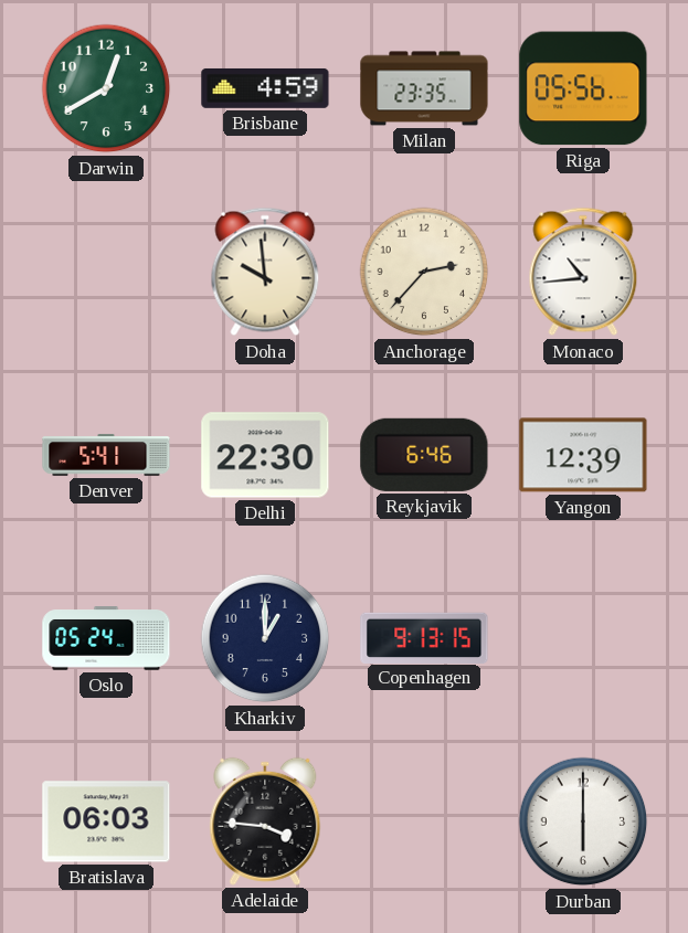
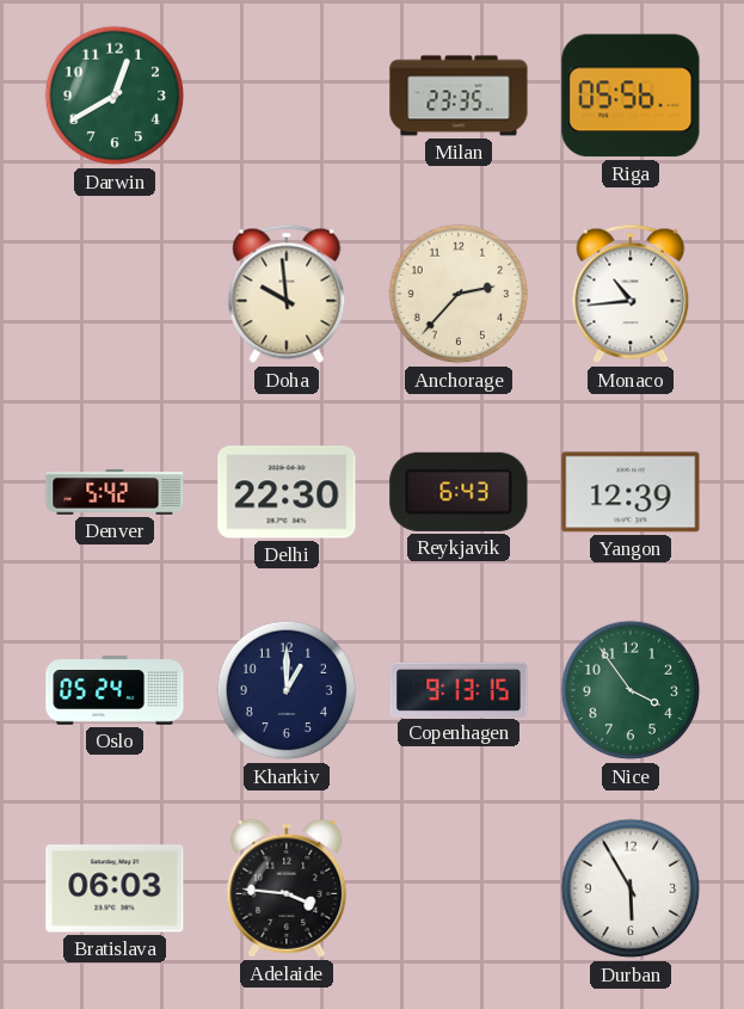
Brisbane: 4:59 -> none (265, 88)
Denver: 5:41 -> 5:42 (115, 492)
Reykjavik: 6:46 -> 6:43 (459, 492)
Nice: none -> 3:54 (631, 690)
Durban: 6:00 -> 5:55 (631, 888)
